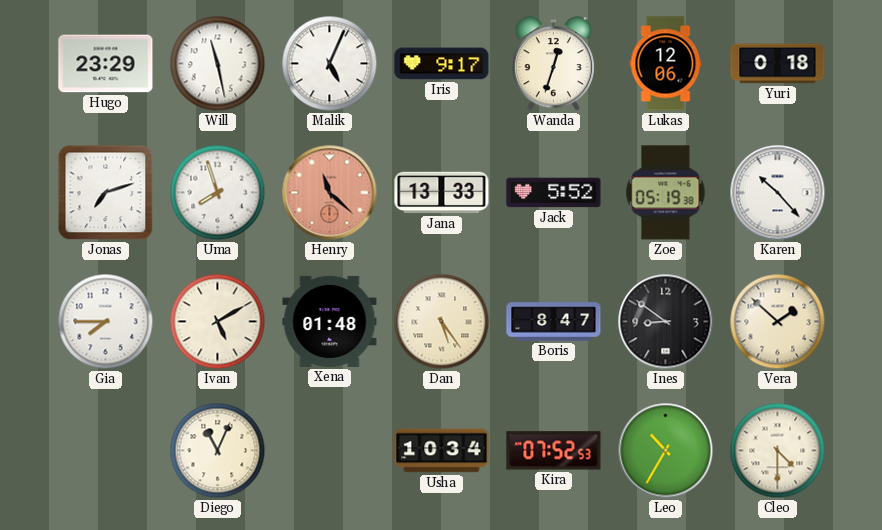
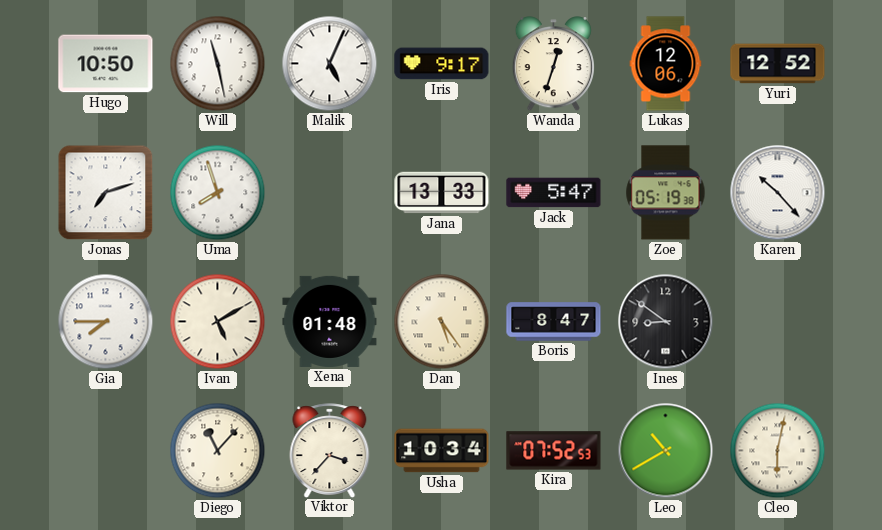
Hugo: 23:29 -> 10:50 (106, 64)
Yuri: 0:18 -> 12:52 (778, 64)
Henry: 11:22 -> none (330, 193)
Jack: 5:52 -> 5:47 (554, 193)
Vera: 1:52 -> none (778, 322)
Diego: 11:04 -> 11:07 (218, 451)
Viktor: none -> 3:37 (330, 450)
Leo: 10:35 -> 10:40 (666, 451)
Cleo: 4:30 -> 6:02 (778, 451)
